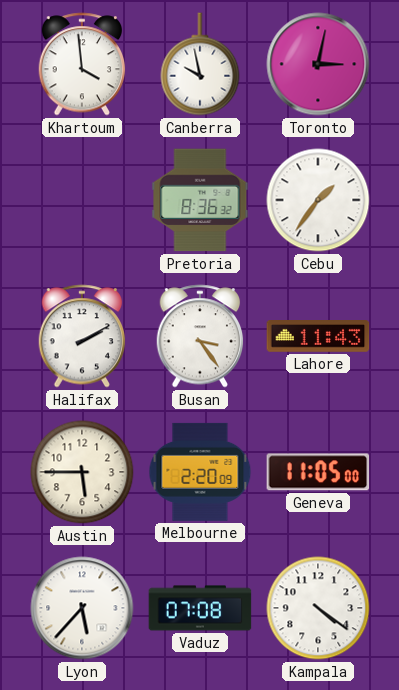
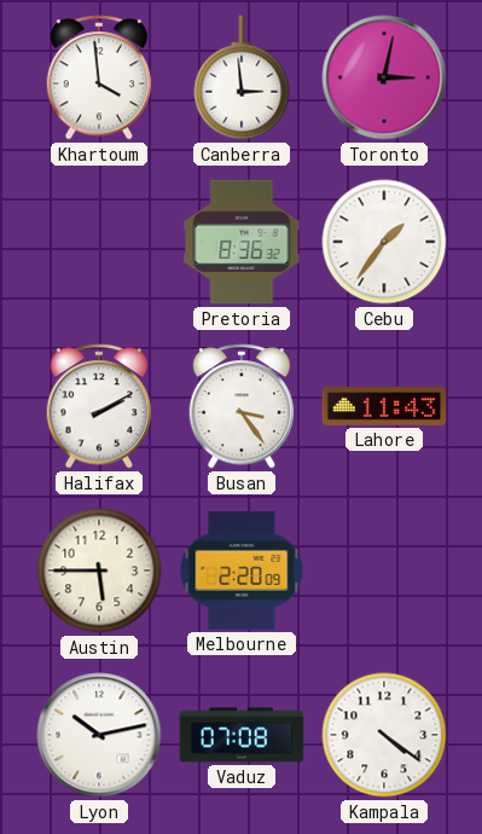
Canberra: 9:58 -> 2:59 (242, 77)
Geneva: 11:05 -> none (318, 472)
Lyon: 5:37 -> 10:13 (99, 735)
